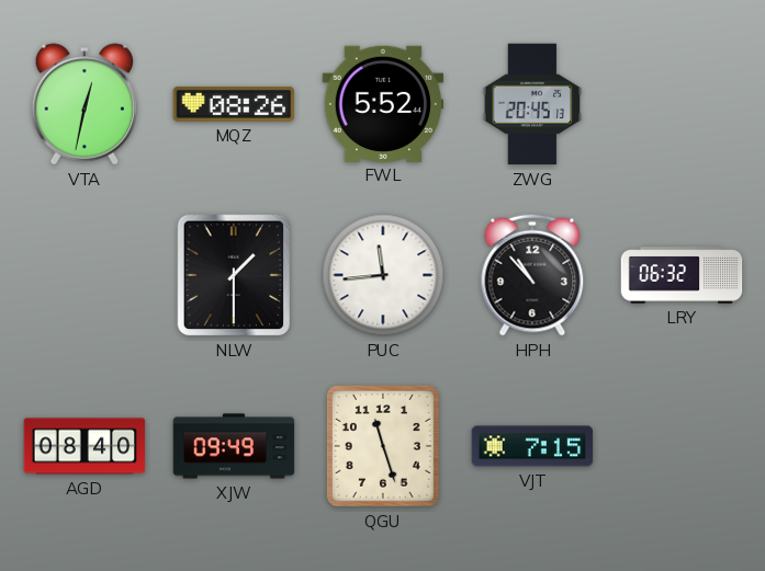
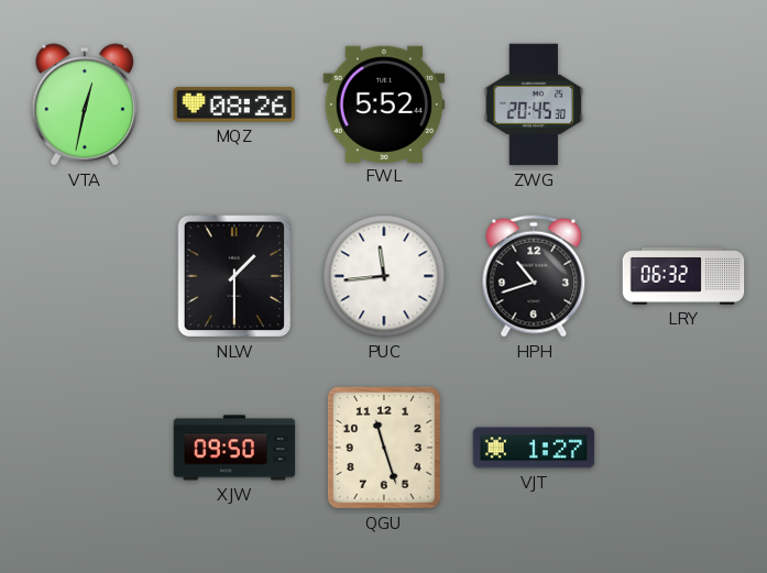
ZWG: 20:45:13 -> 20:45:30 (534, 104)
HPH: 10:53 -> 10:42 (534, 276)
AGD: 08:40 -> none (85, 446)
XJW: 09:49 -> 09:50 (234, 448)
VJT: 7:15 -> 1:27 (534, 448)
